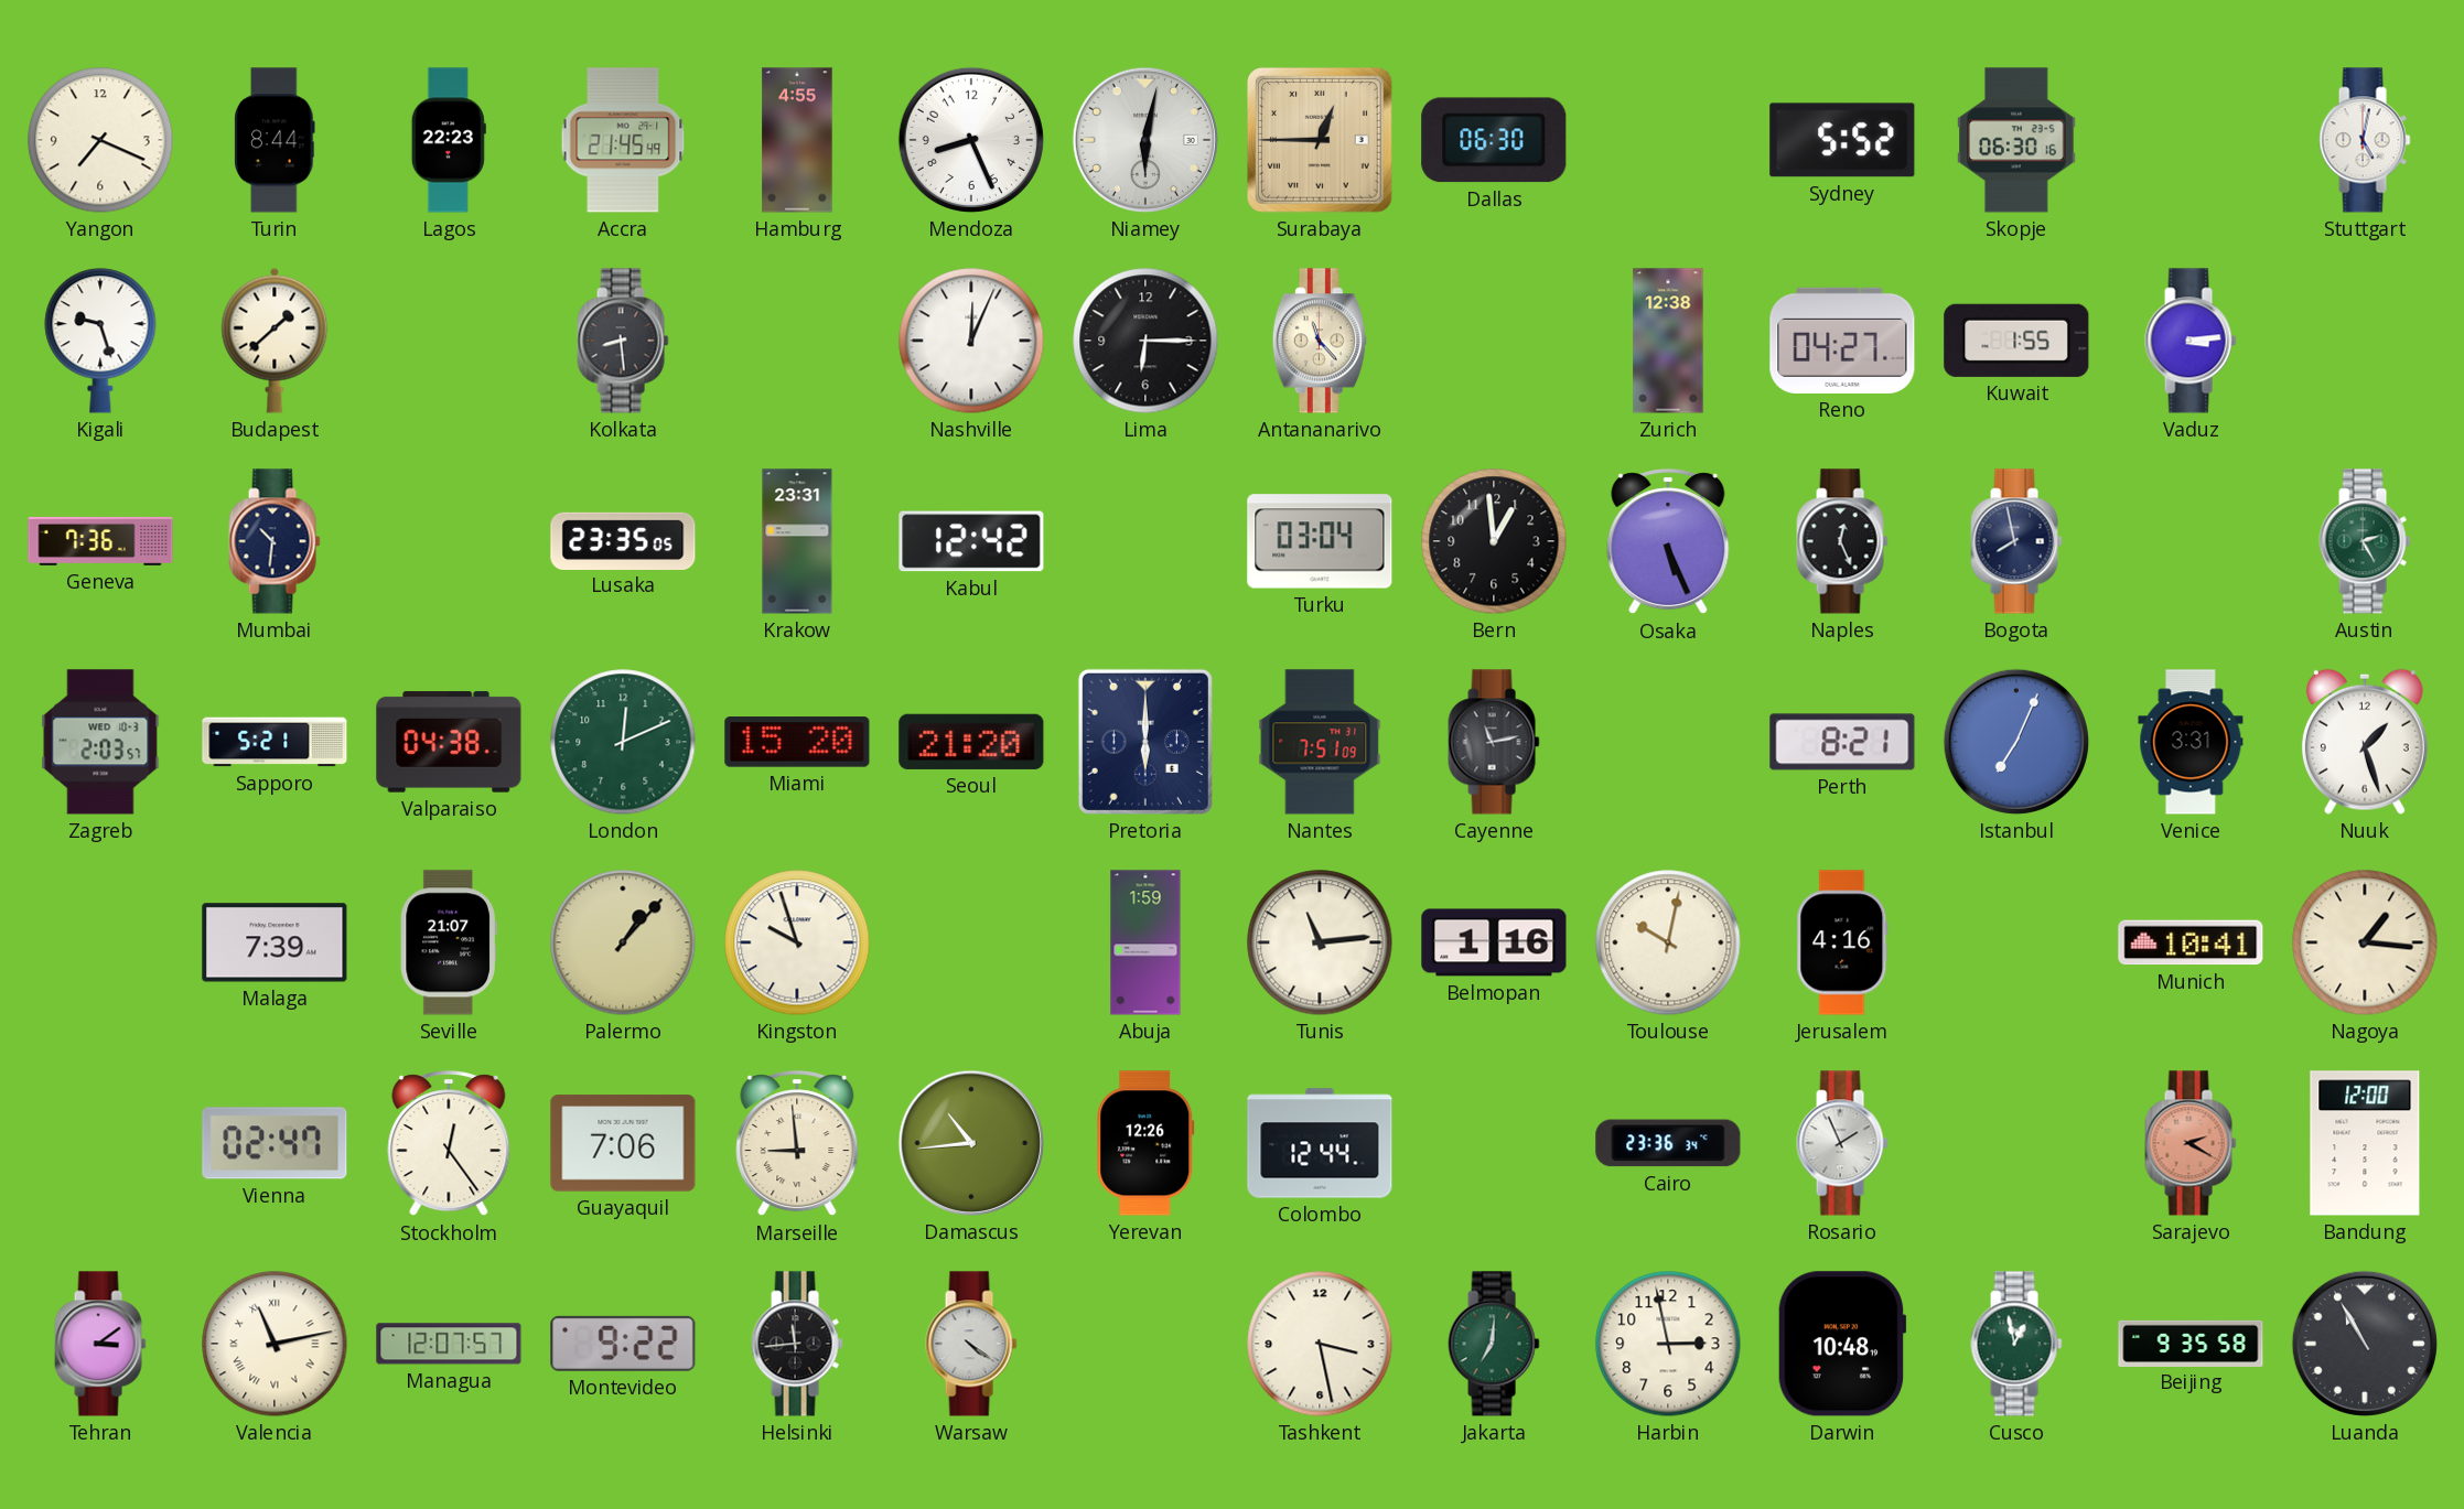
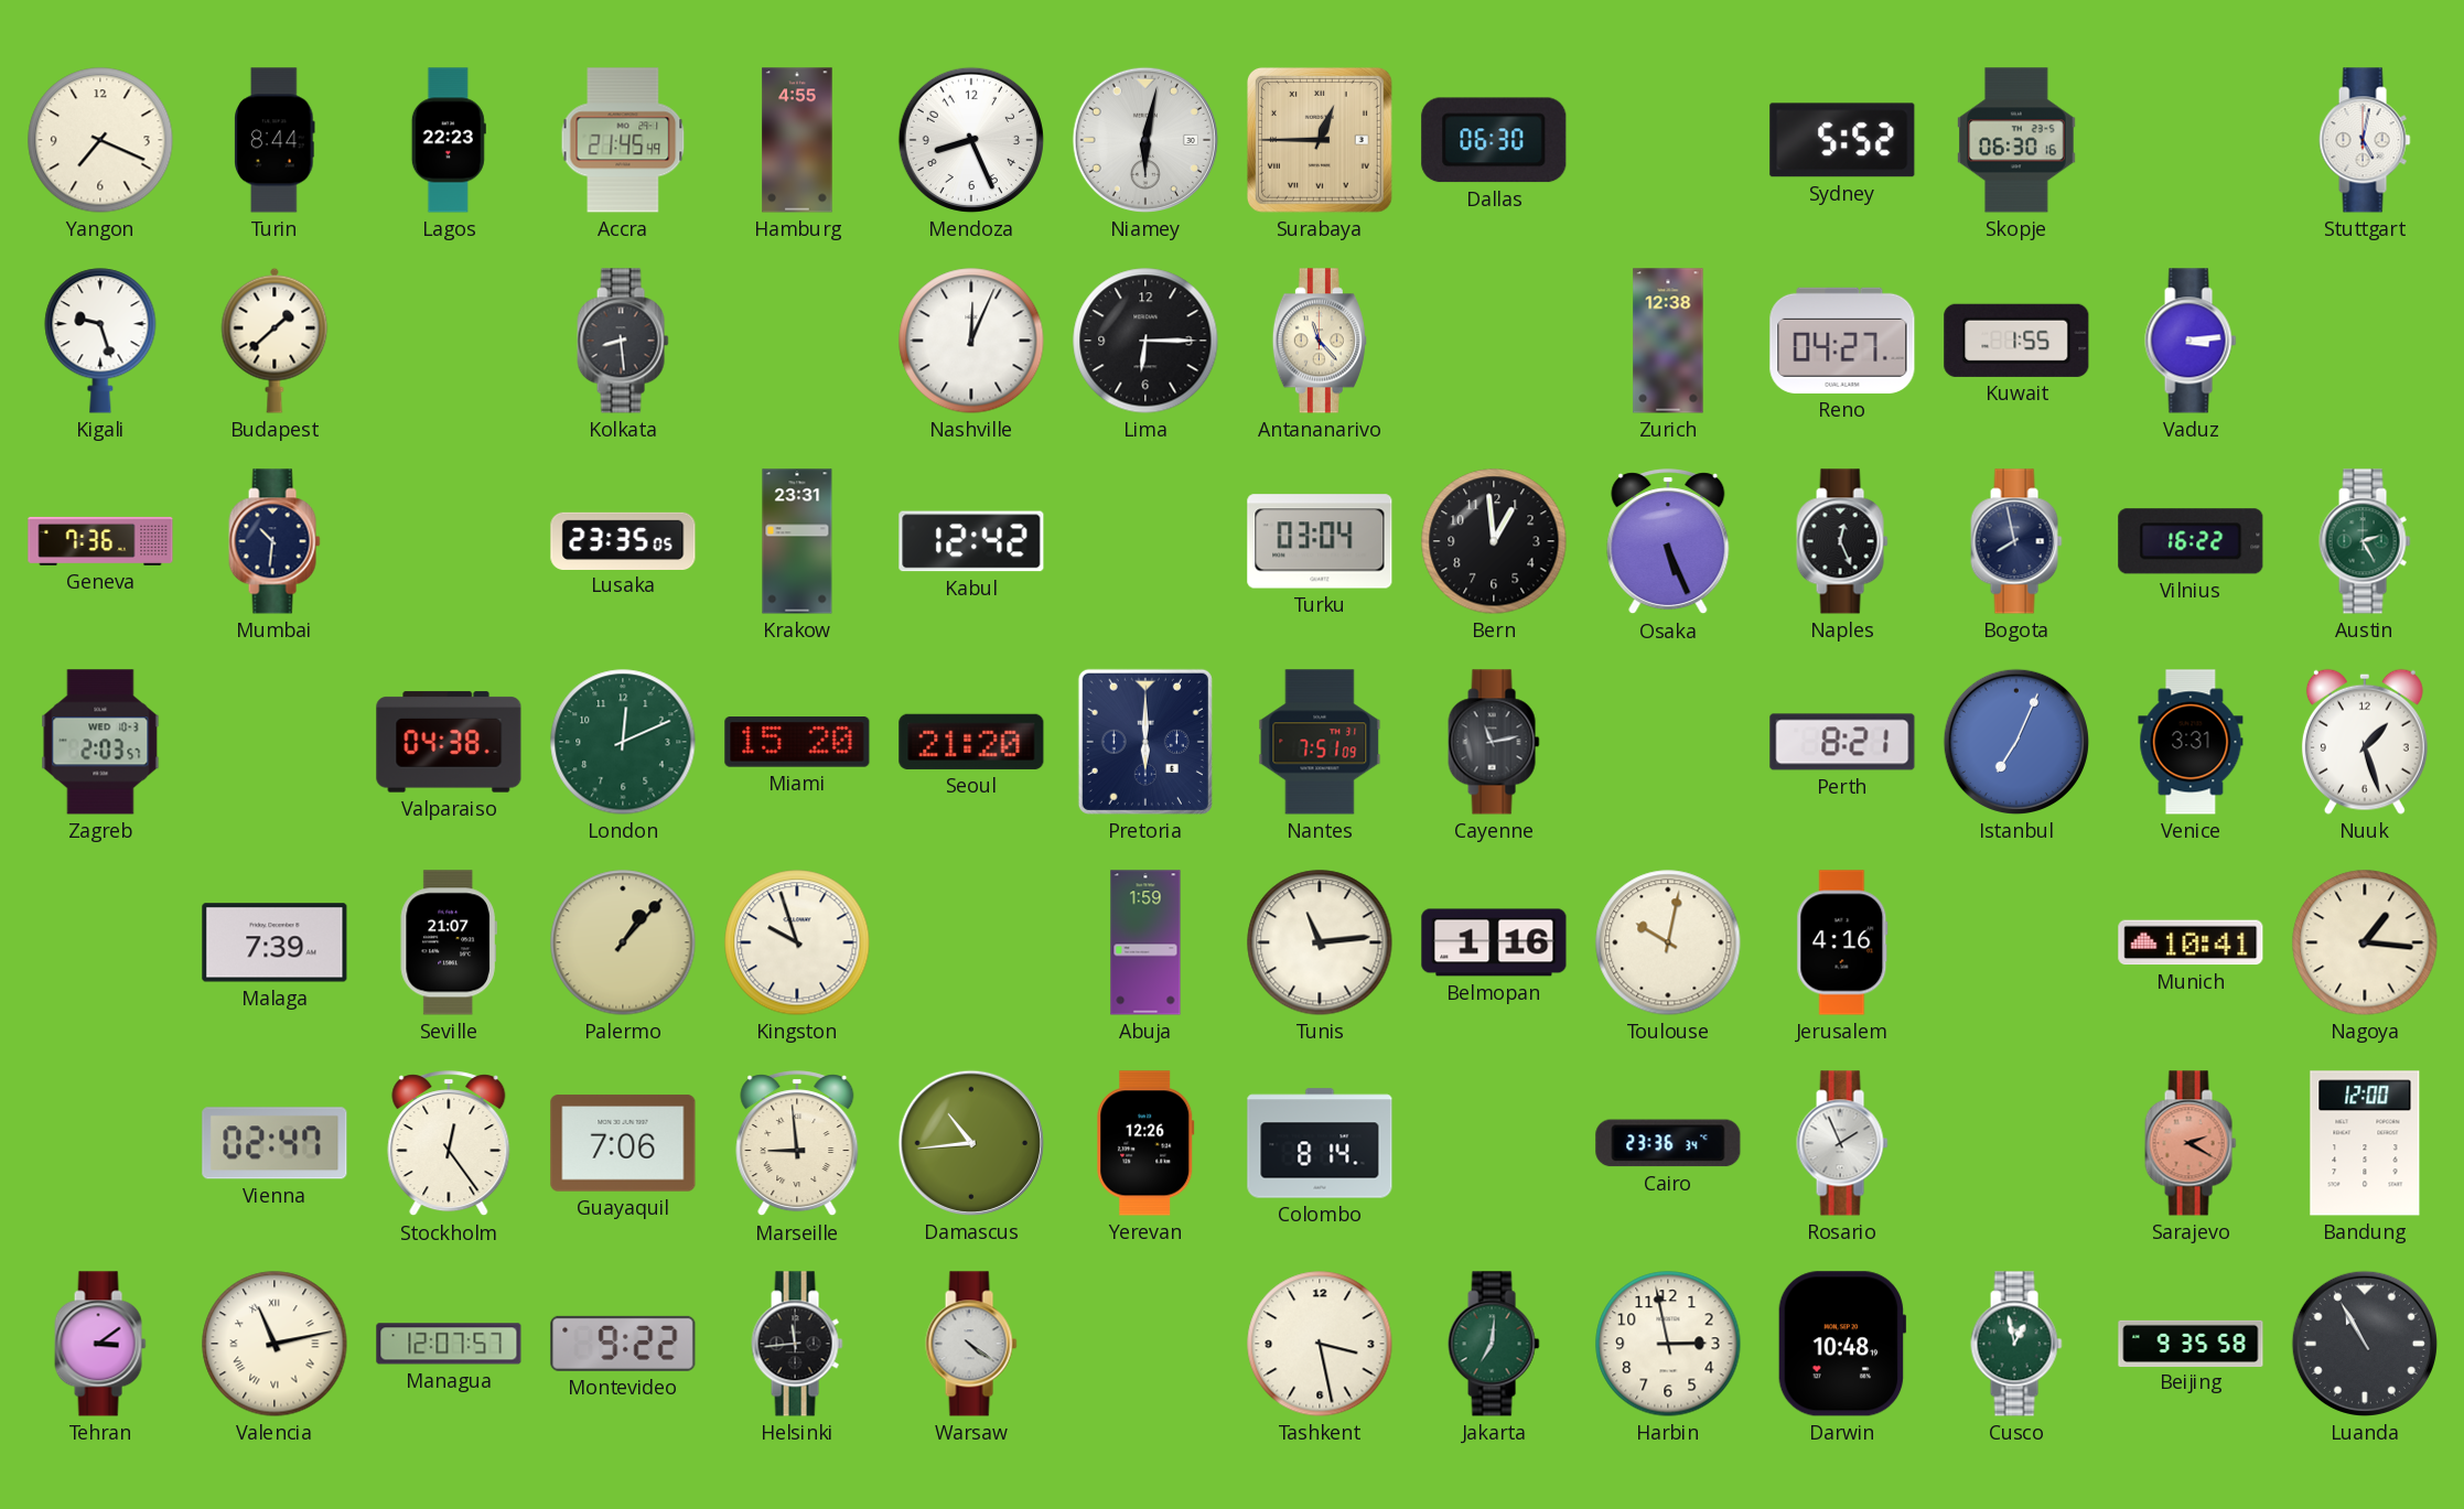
Vilnius: none -> 16:22 (2191, 541)
Sapporo: 5:21 -> none (275, 742)
Colombo: 12:44 -> 8:14 (1320, 1143)
